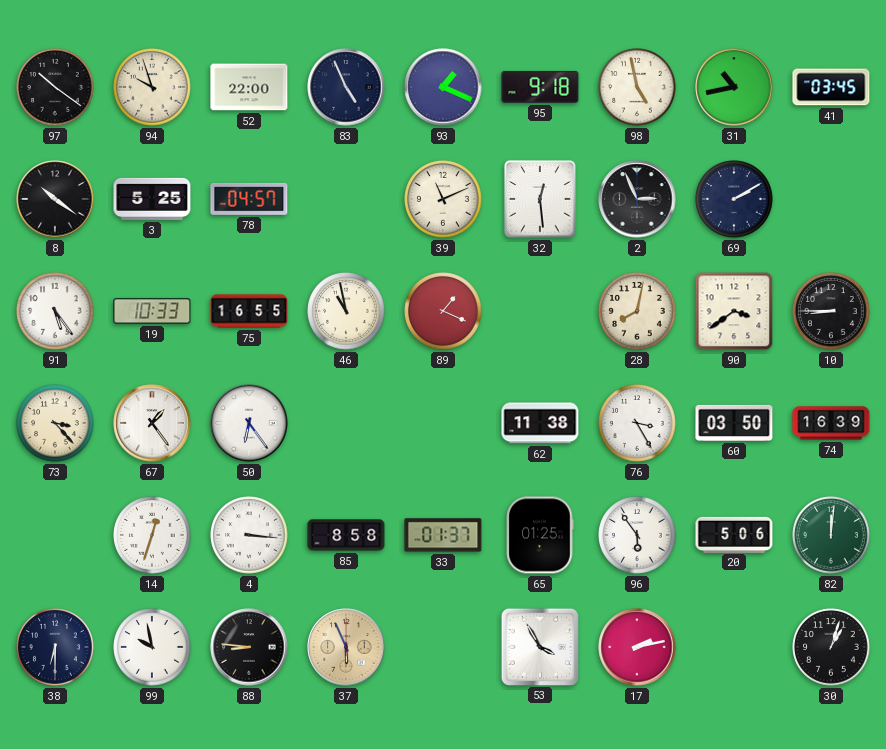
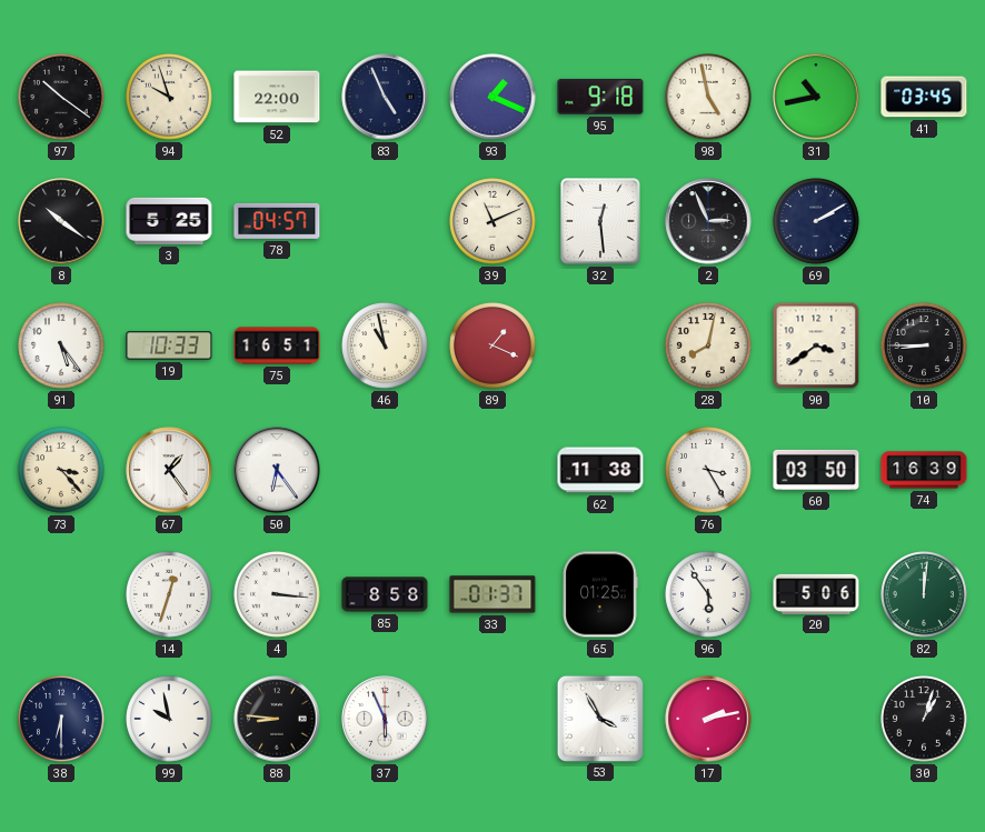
75: 16:55 -> 16:51 (277, 345)
37 dial: champagne -> white (385, 719)
